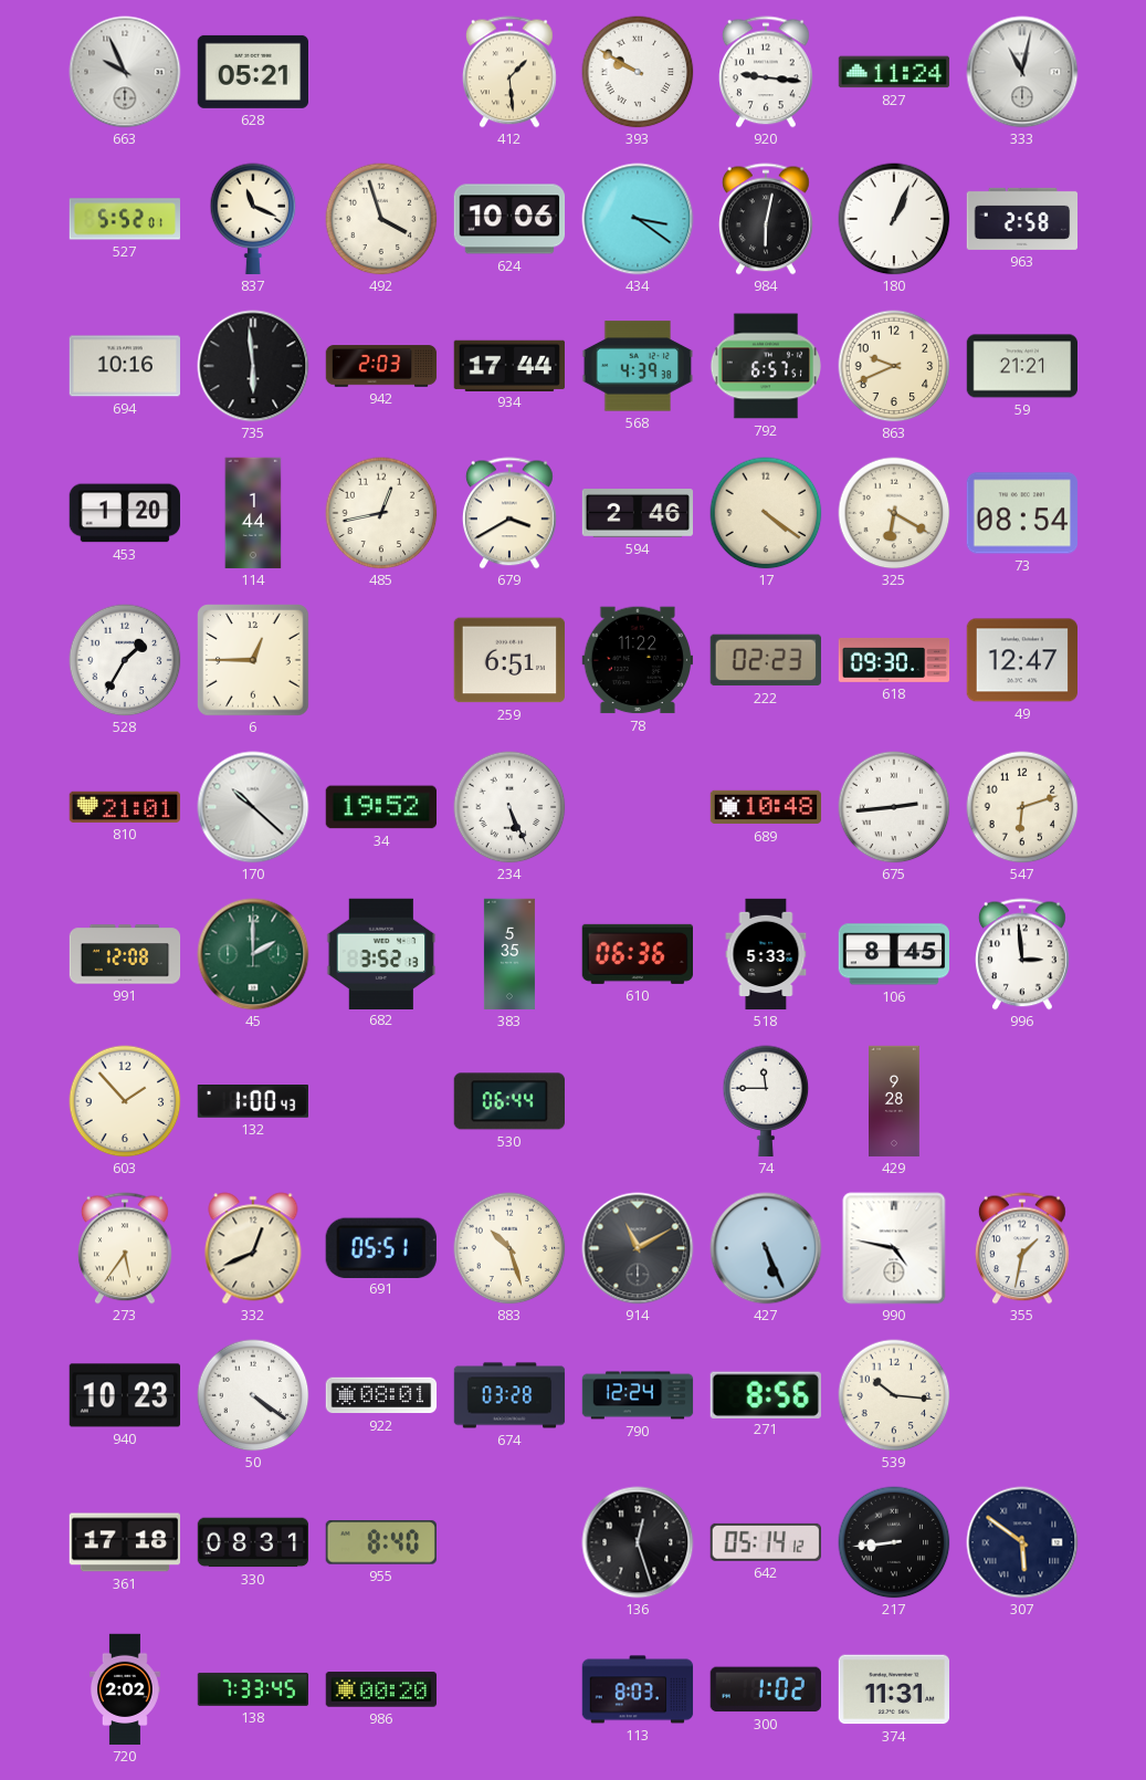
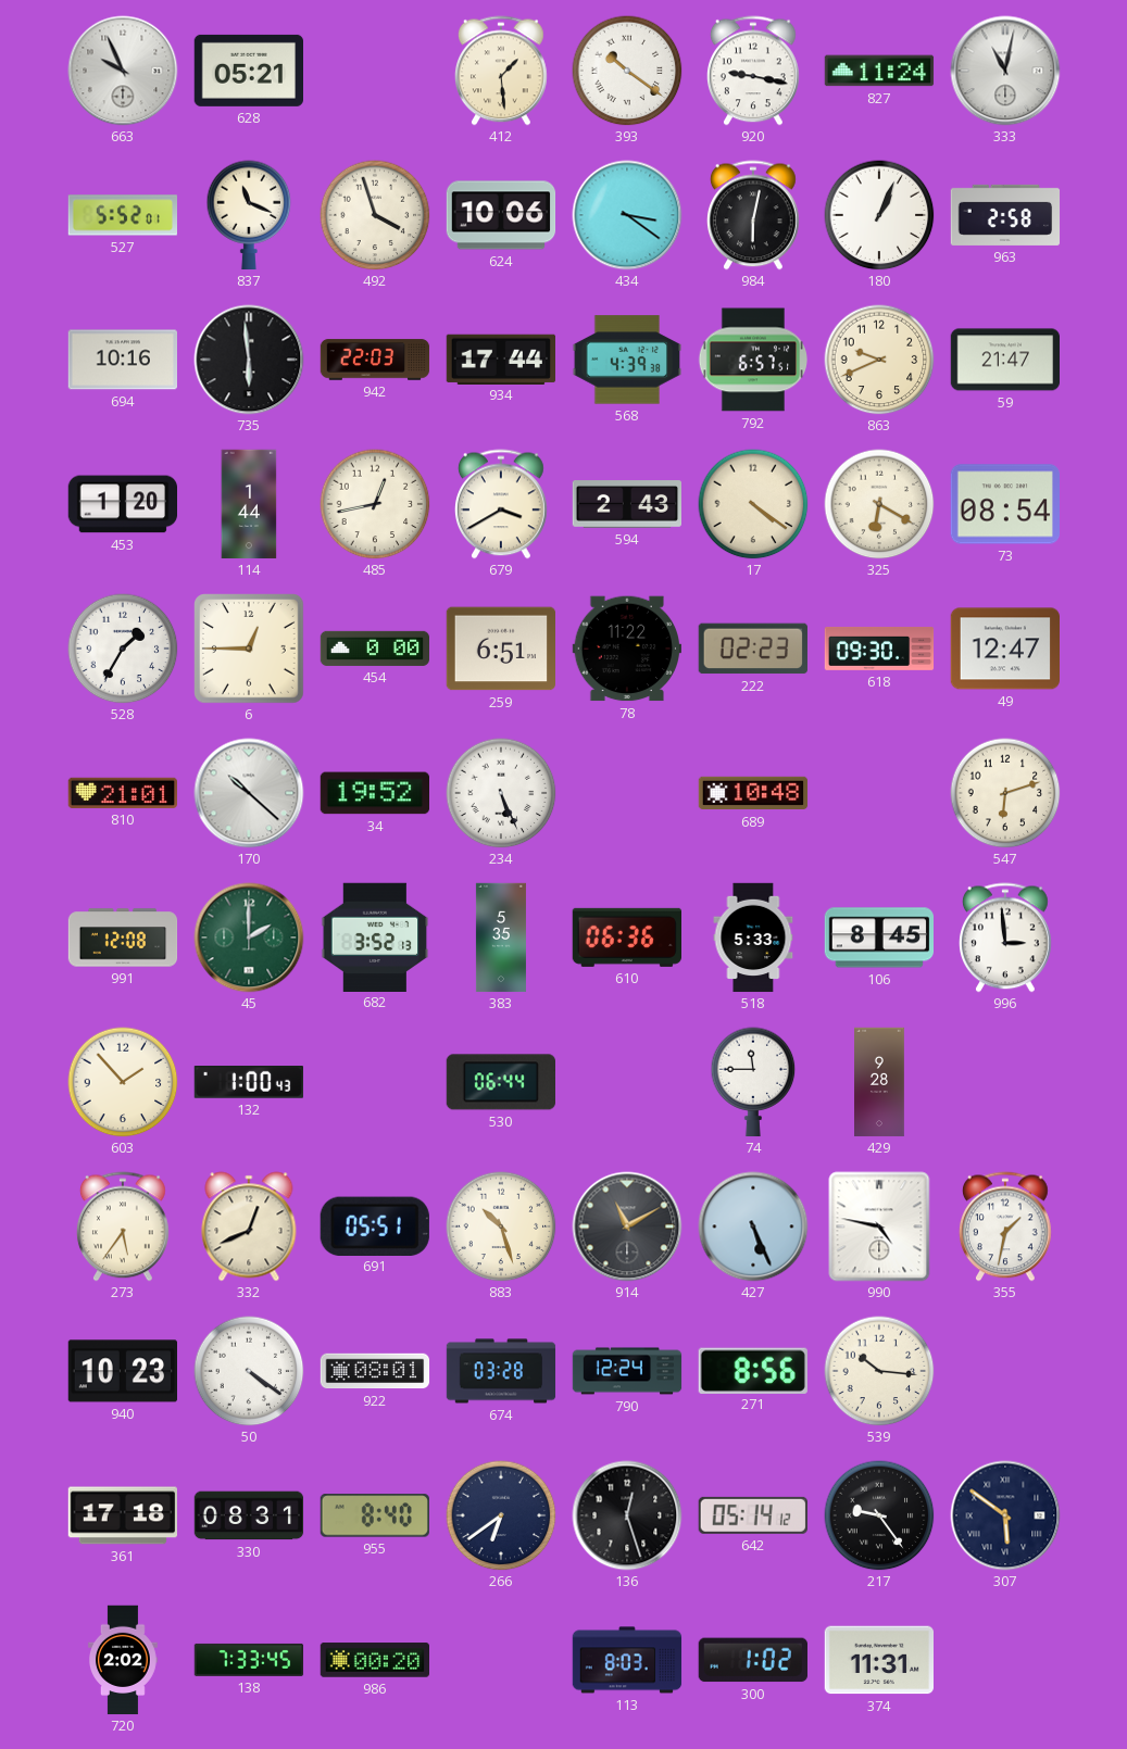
393: 9:50 -> 10:21 (627, 71)
920: 9:16 -> 9:17 (754, 71)
942: 2:03 -> 22:03 (375, 360)
59: 21:21 -> 21:47 (1004, 360)
594: 2:46 -> 2:43 (627, 505)
454: none -> 0:00 (374, 649)
675: 2:44 -> none (894, 807)
266: none -> 6:39 (501, 1515)
217: 8:44 -> 9:24 (879, 1515)
